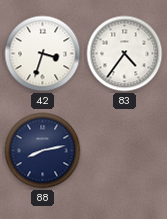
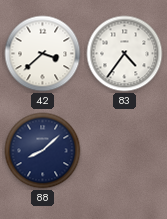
42: 3:33 -> 3:38 (43, 54)
88: 8:13 -> 8:08 (43, 151)
